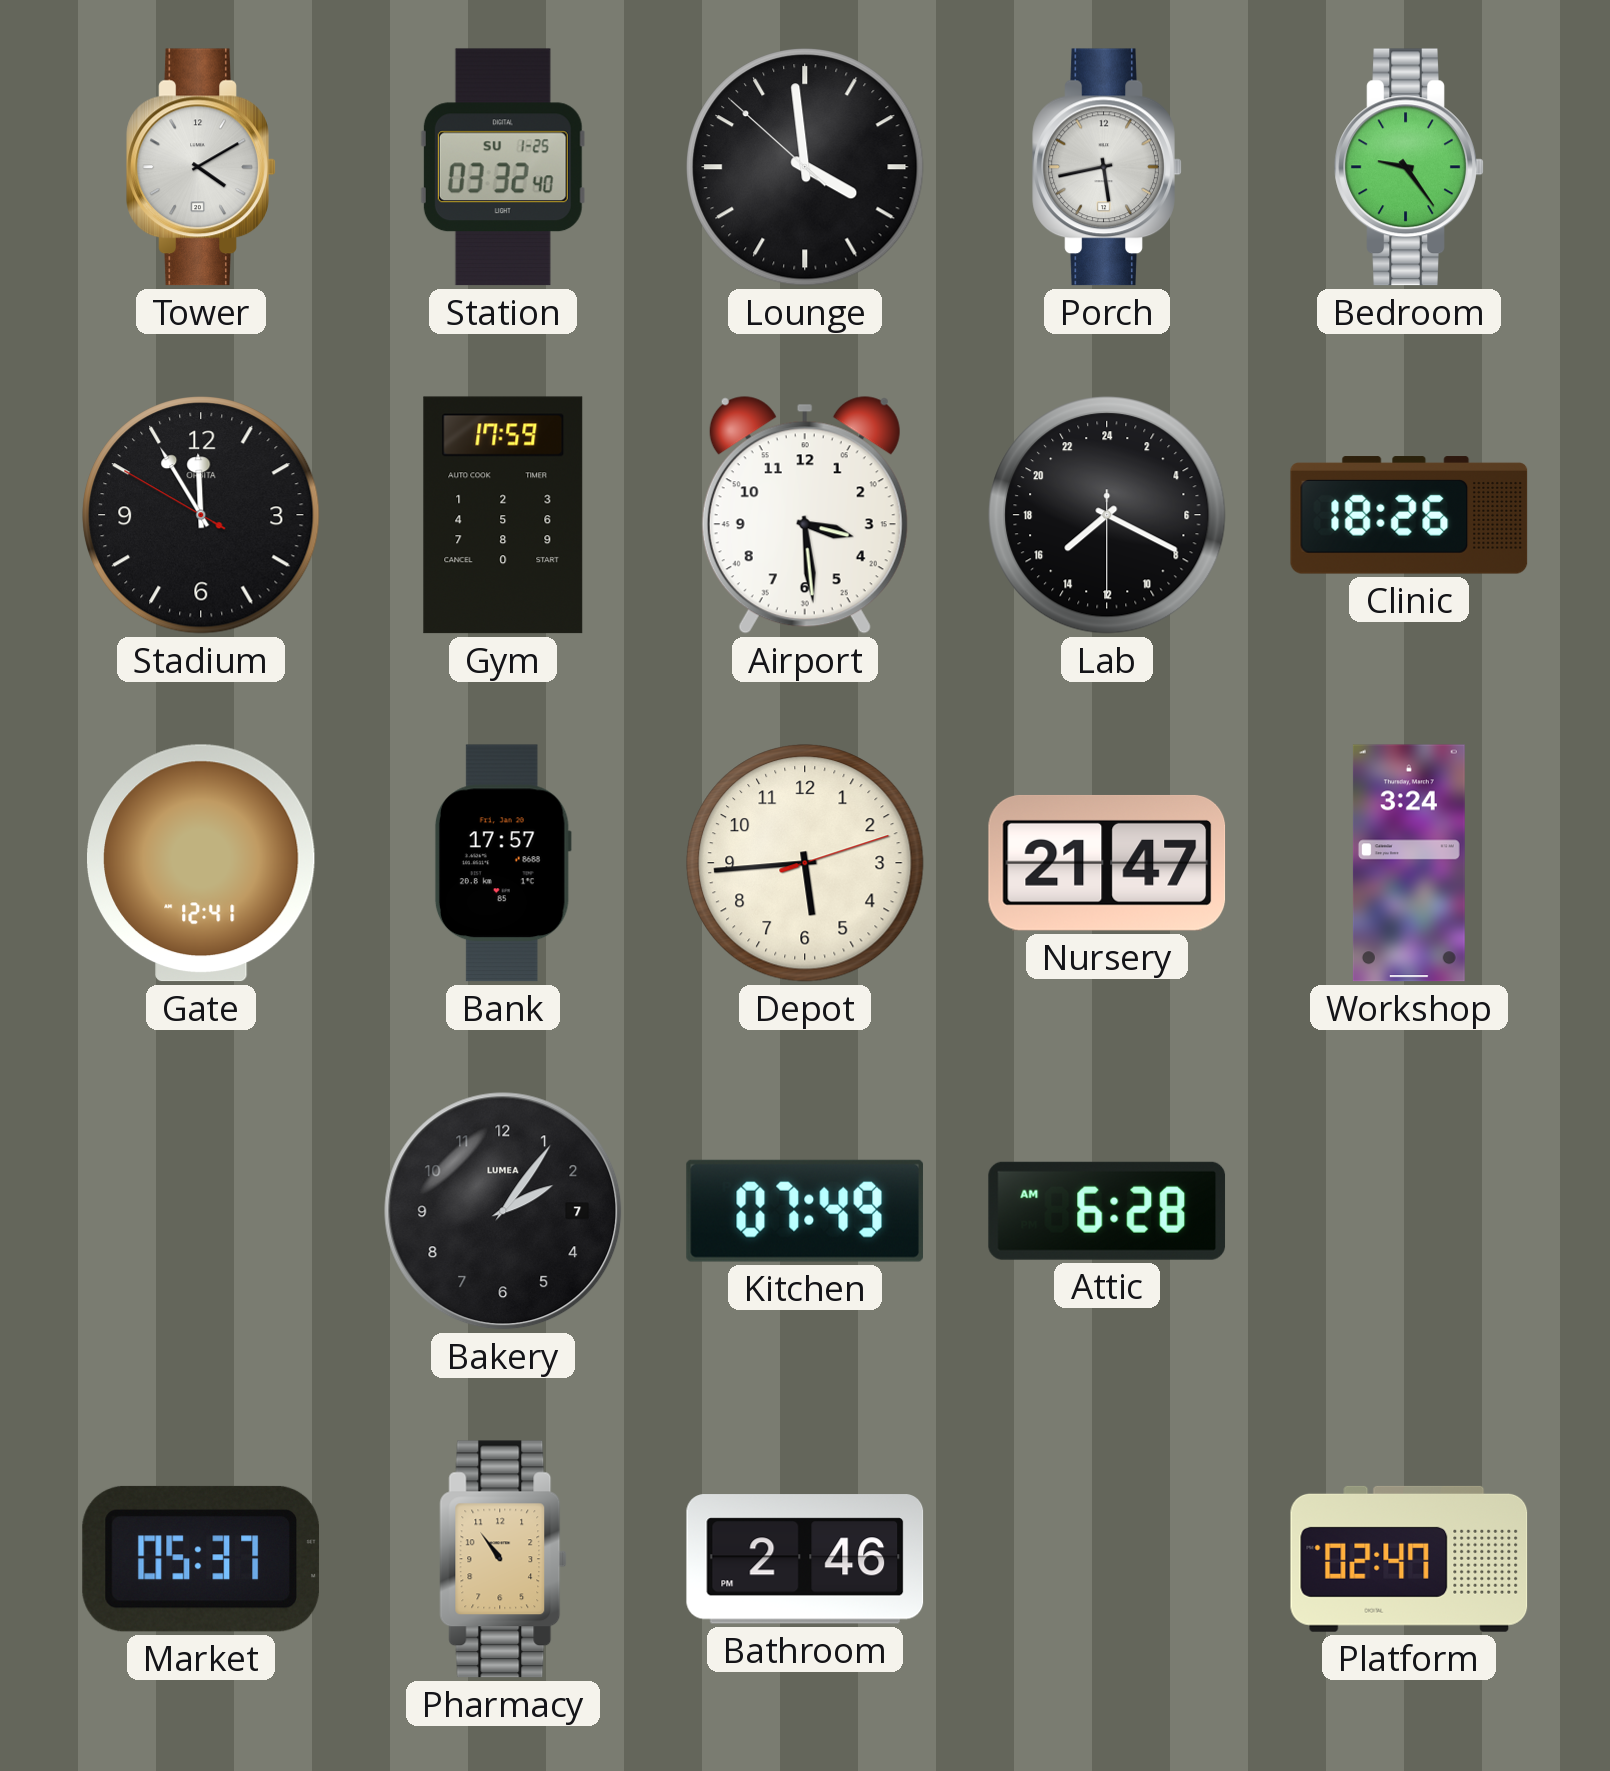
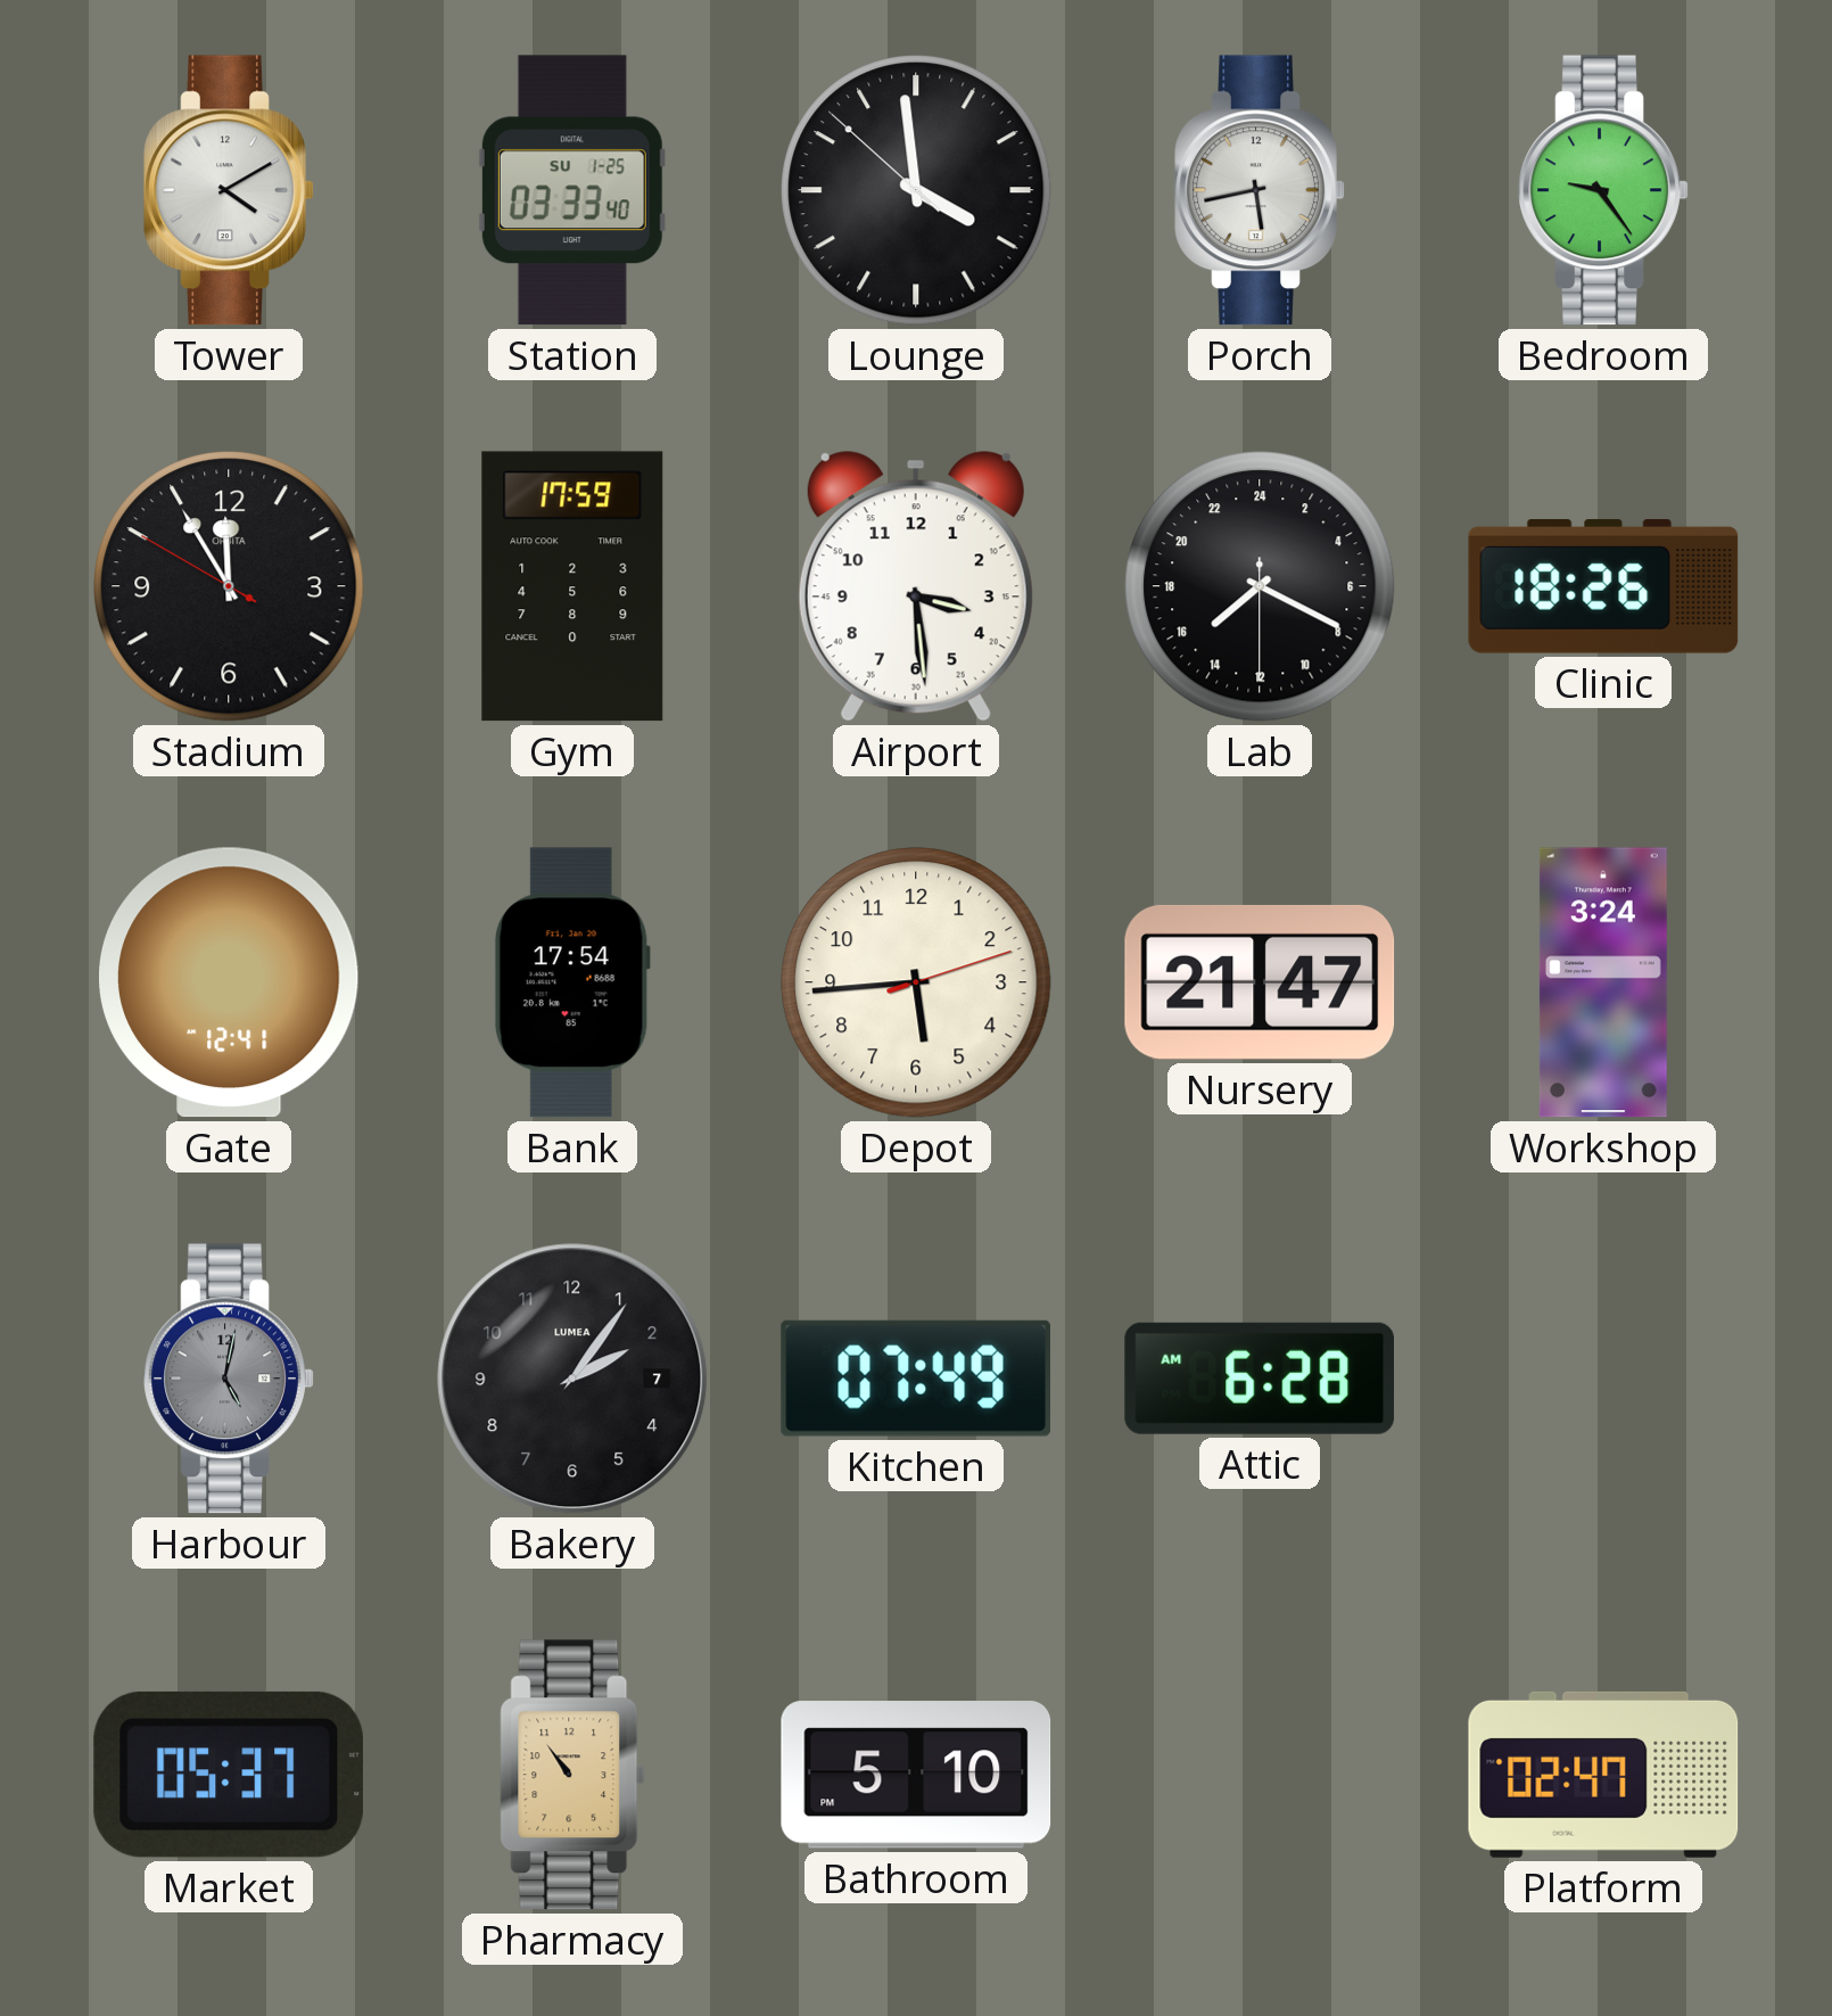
Station: 03:32 -> 03:33 (572, 190)
Bank: 17:57 -> 17:54 (572, 982)
Harbour: none -> 5:02 (229, 1379)
Bathroom: 2:46 -> 5:10 (916, 1775)
